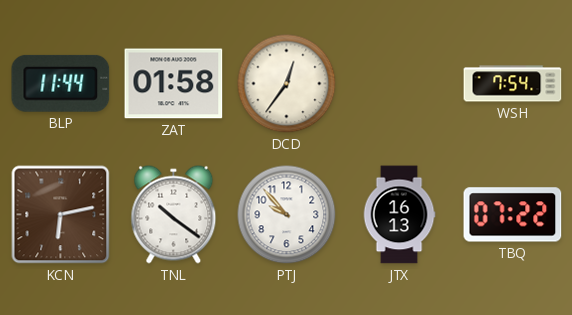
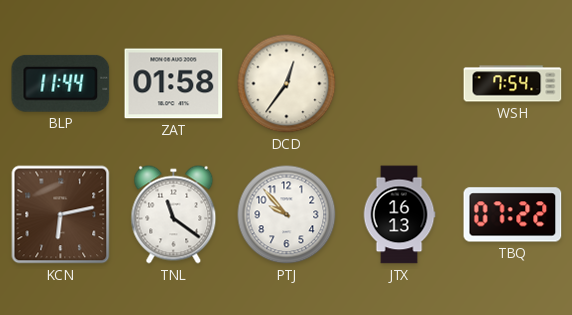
TNL: 10:21 -> 11:21 (174, 215)
